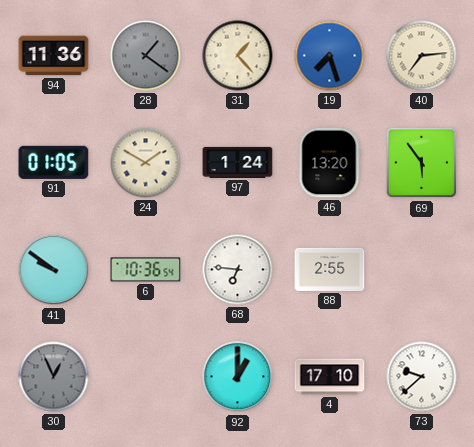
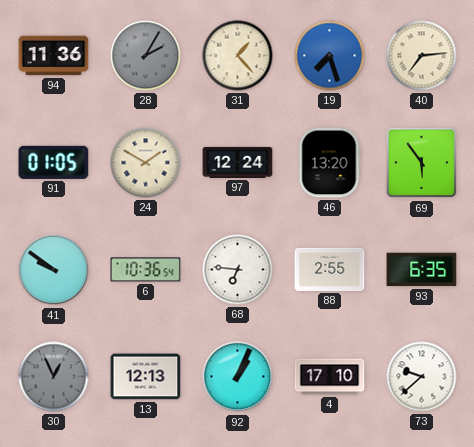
28: 1:21 -> 2:05 (146, 56)
97: 1:24 -> 12:24 (238, 162)
93: none -> 6:35 (422, 270)
13: none -> 12:13 (146, 377)
92: 1:00 -> 1:04 (238, 377)
